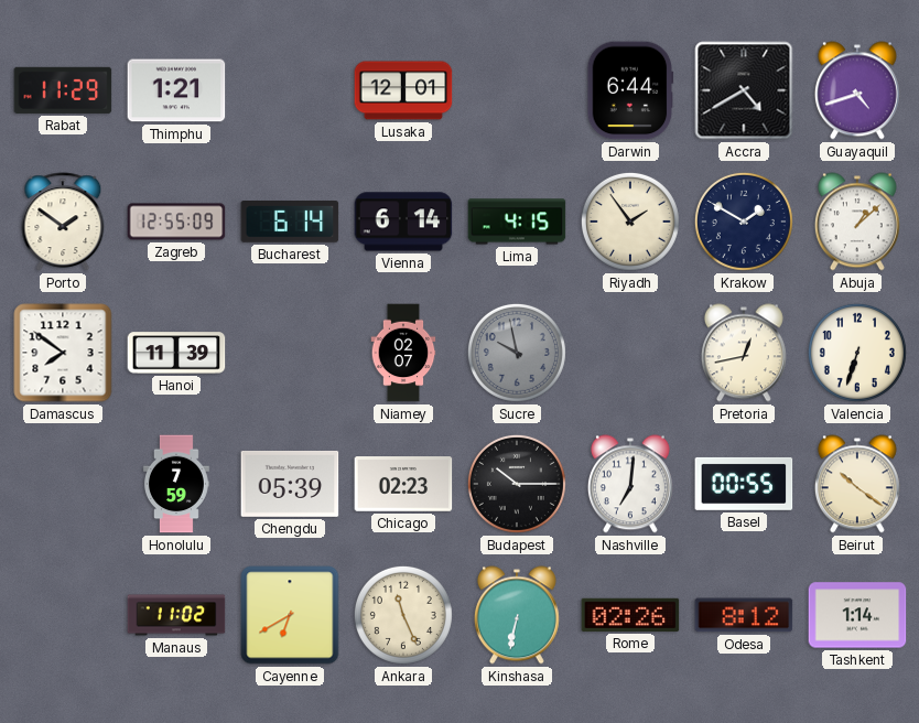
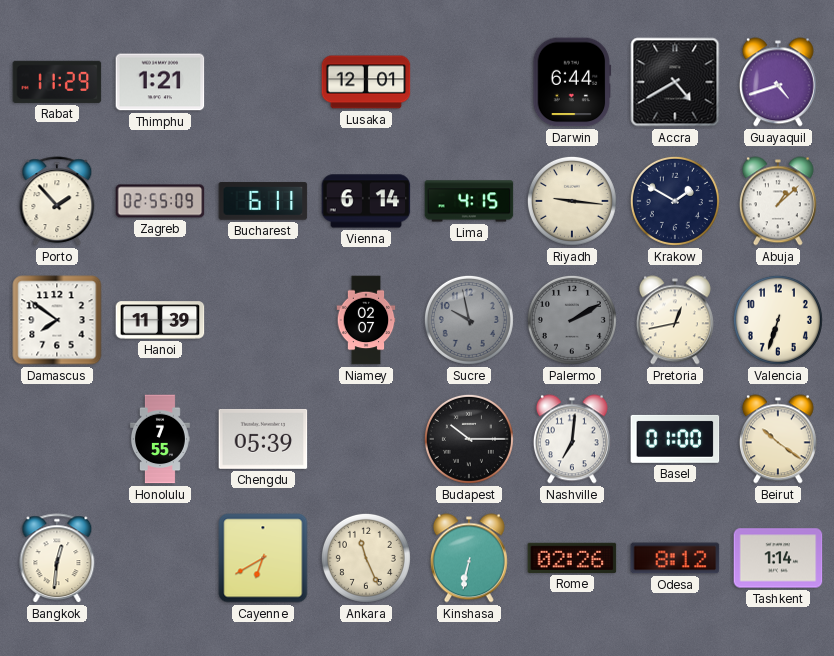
Porto: 1:51 -> 1:53 (57, 202)
Zagreb: 12:55 -> 02:55 (160, 201)
Bucharest: 6:14 -> 6:11 (263, 202)
Riyadh: 1:54 -> 9:16 (572, 201)
Palermo: none -> 2:10 (572, 320)
Honolulu: 7:59 -> 7:55 (160, 439)
Chicago: 02:23 -> none (403, 484)
Basel: 00:55 -> 01:00 (675, 439)
Bangkok: none -> 12:31 (57, 559)
Manaus: 11:02 -> none (176, 615)
